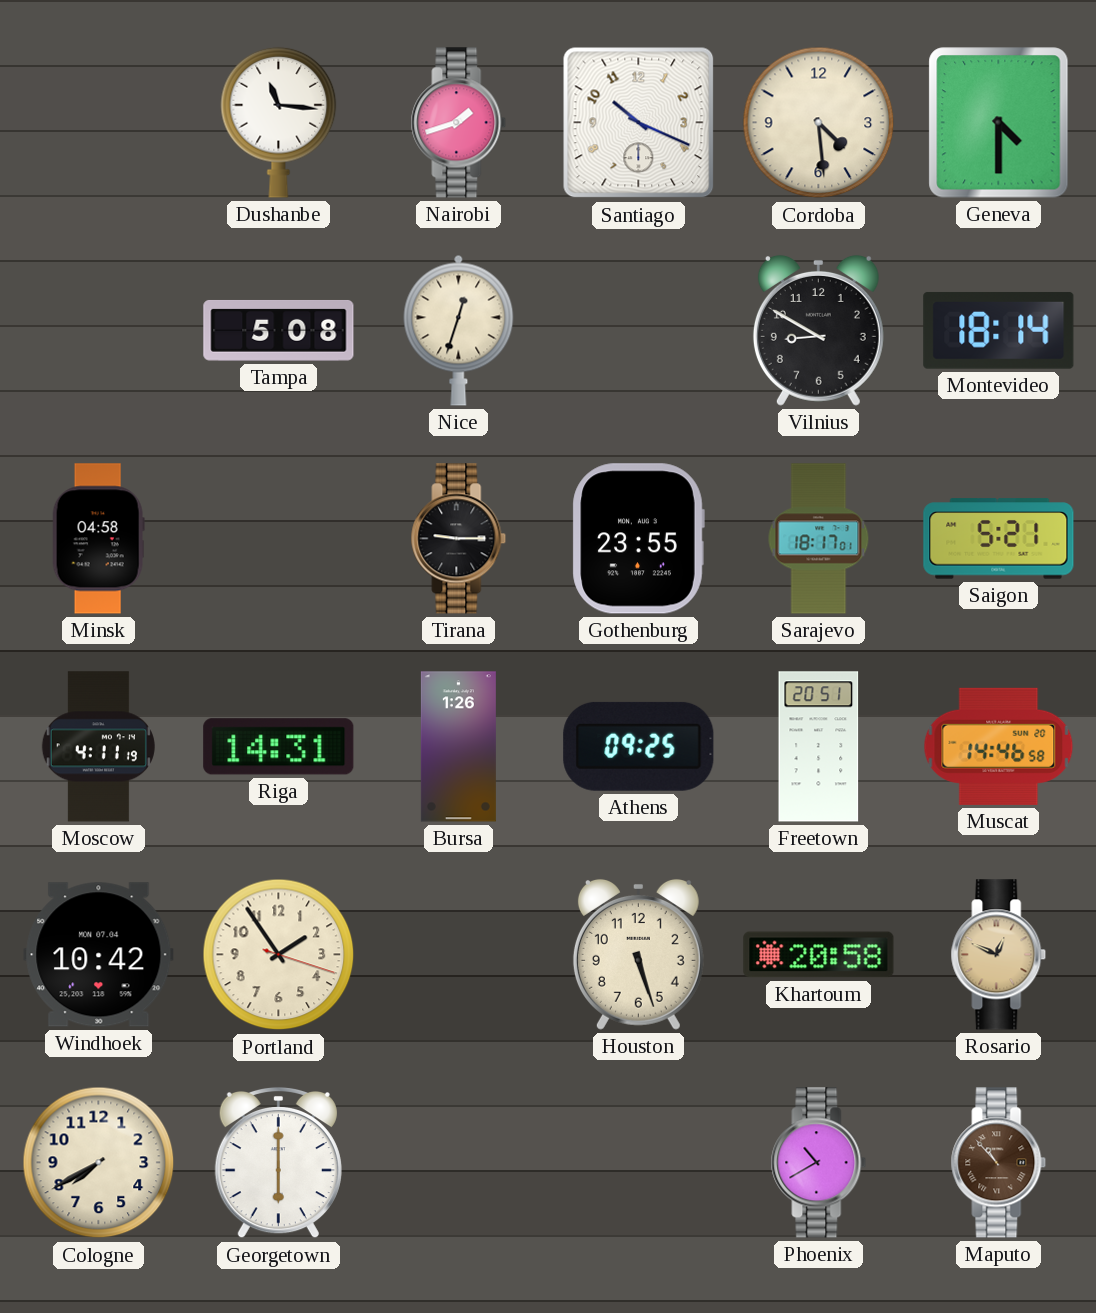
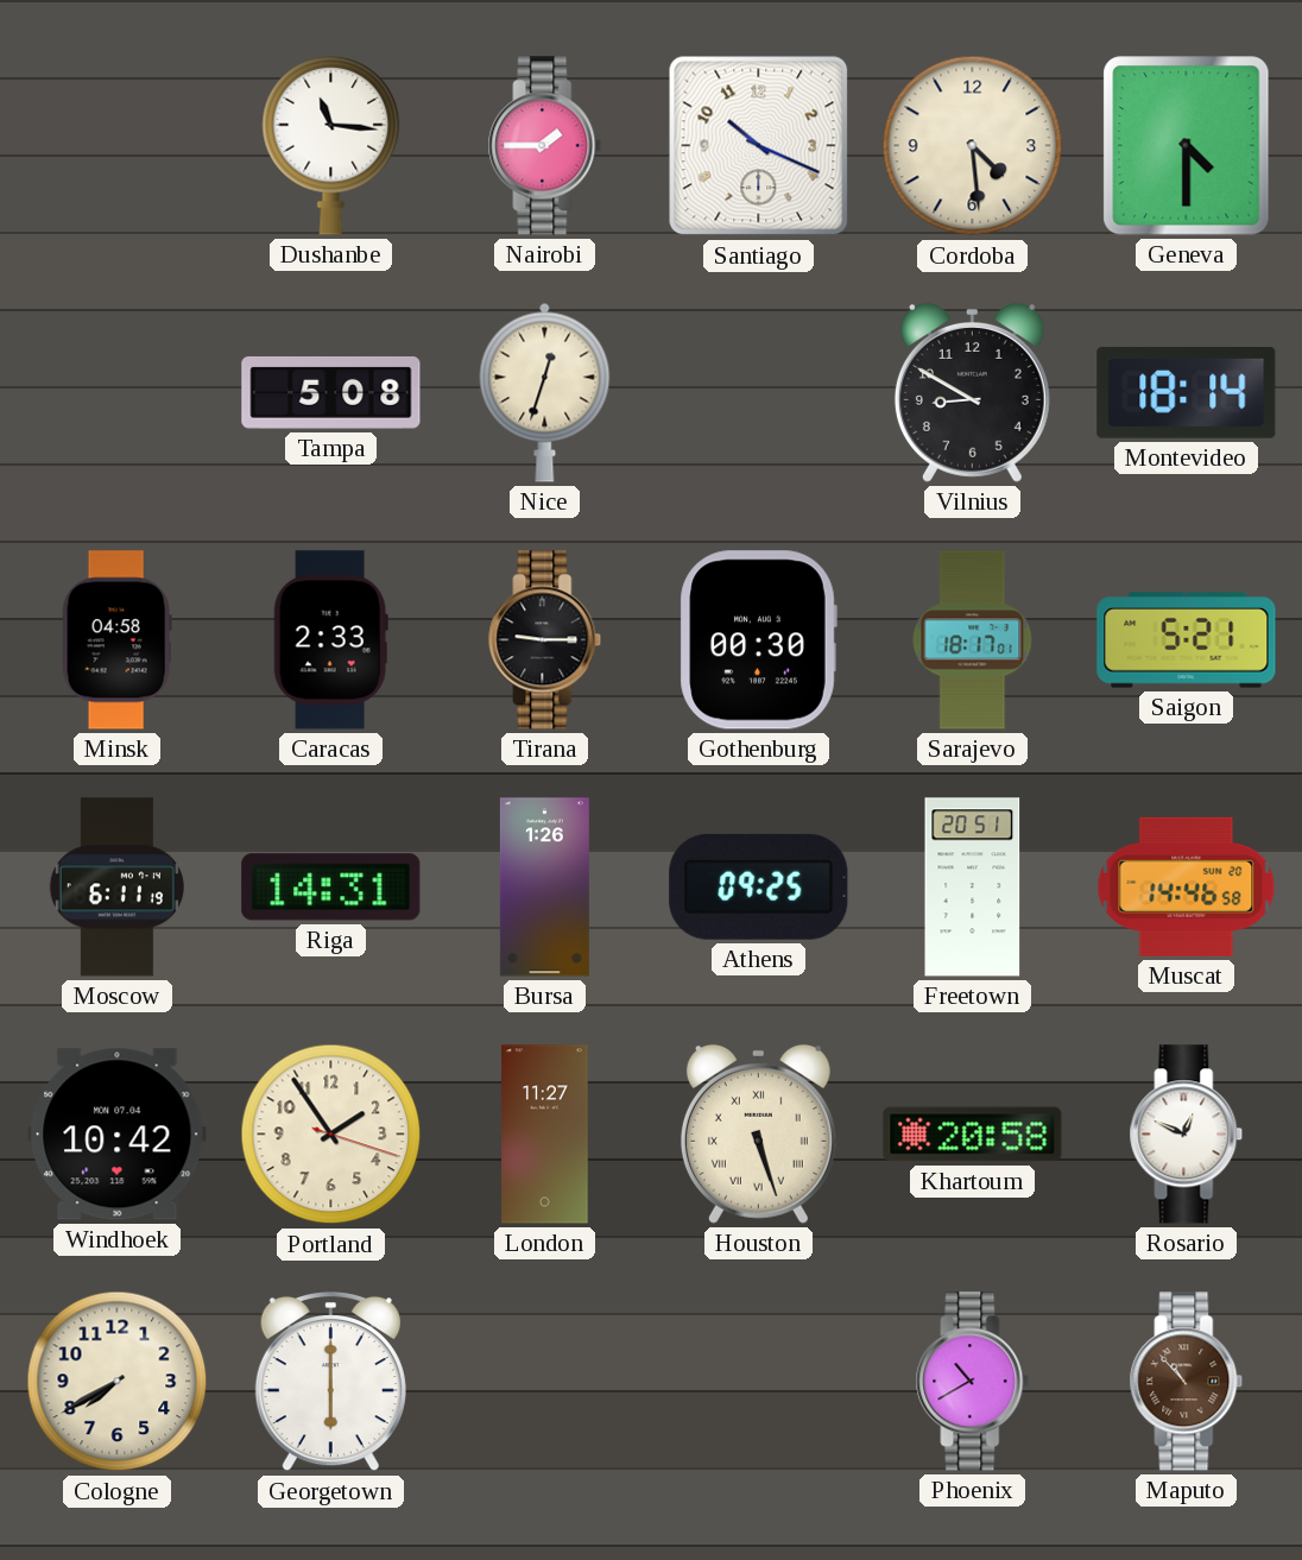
Nairobi: 1:42 -> 1:45 (545, 146)
Caracas: none -> 2:33 (330, 640)
Gothenburg: 23:55 -> 00:30 (758, 640)
Moscow: 4:11 -> 6:11 (116, 888)
London: none -> 11:27 (545, 1135)
Houston numerals: Arabic -> Roman (758, 1133)
Rosario dial: champagne -> white (1187, 1135)
